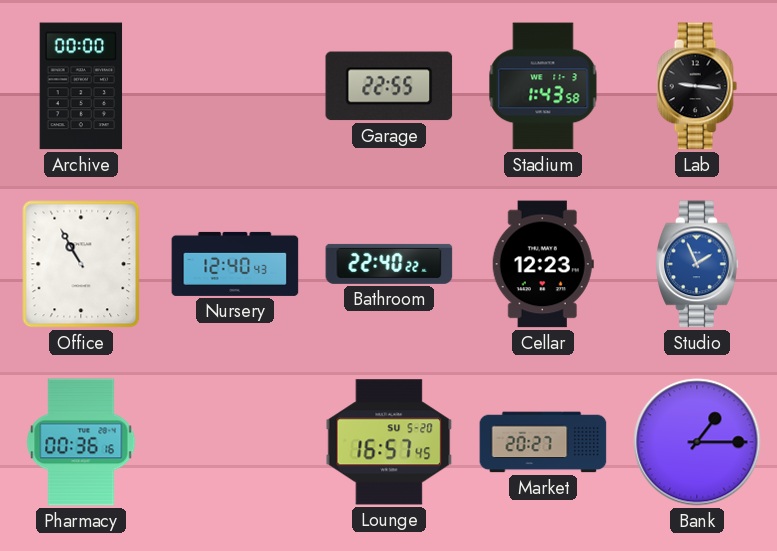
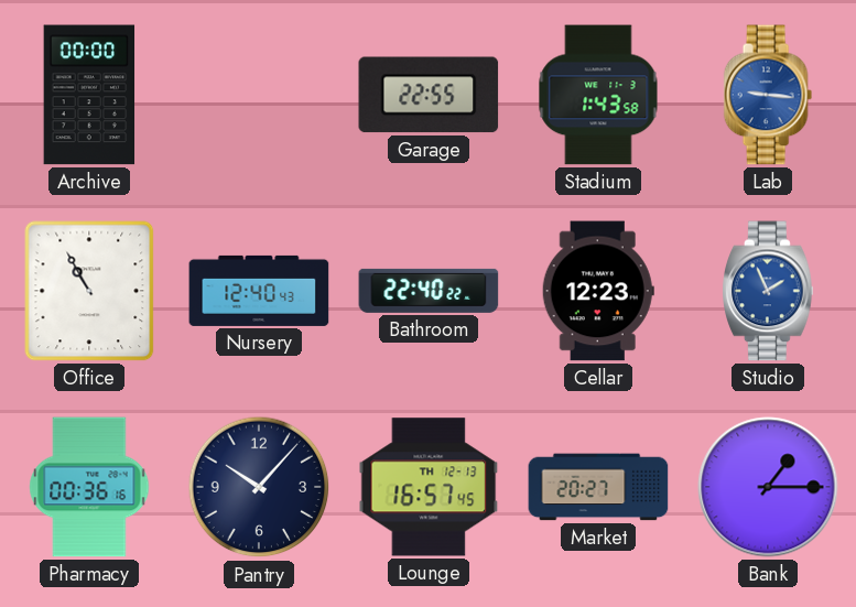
Lab dial: black -> blue (768, 95)
Pantry: none -> 10:07 (259, 487)
Lounge date: SU 5-20 -> TH 12-13 (429, 487)
